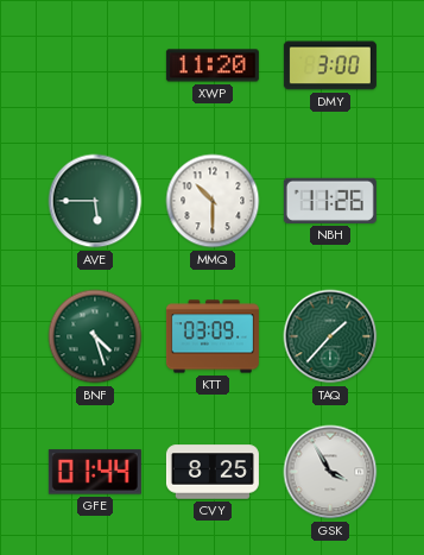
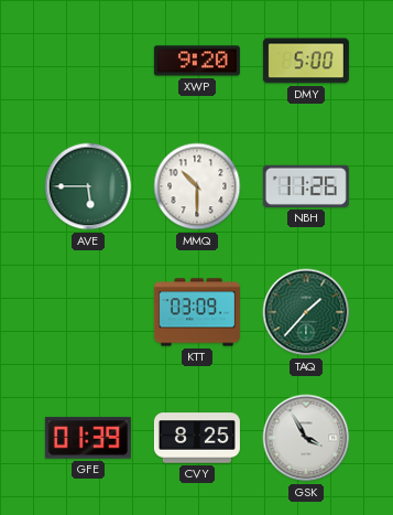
XWP: 11:20 -> 9:20 (197, 61)
DMY: 3:00 -> 5:00 (306, 61)
BNF: 4:27 -> none (95, 336)
GFE: 01:44 -> 01:39 (88, 438)
